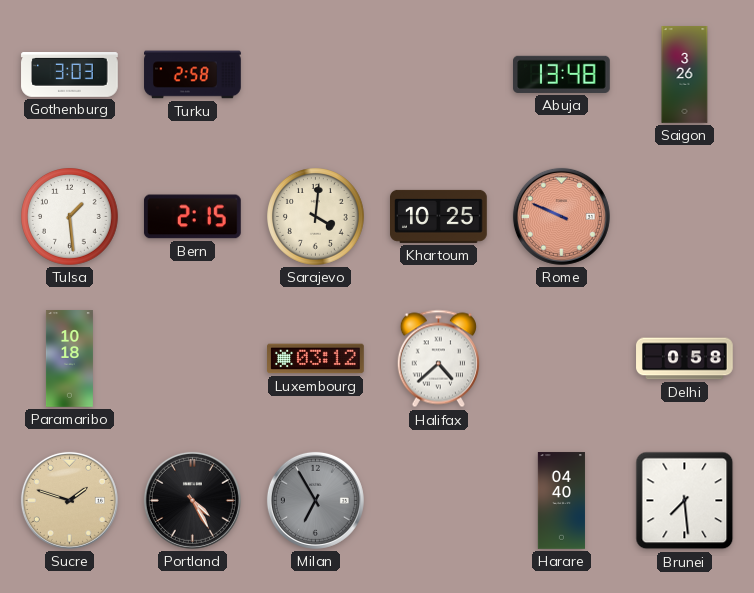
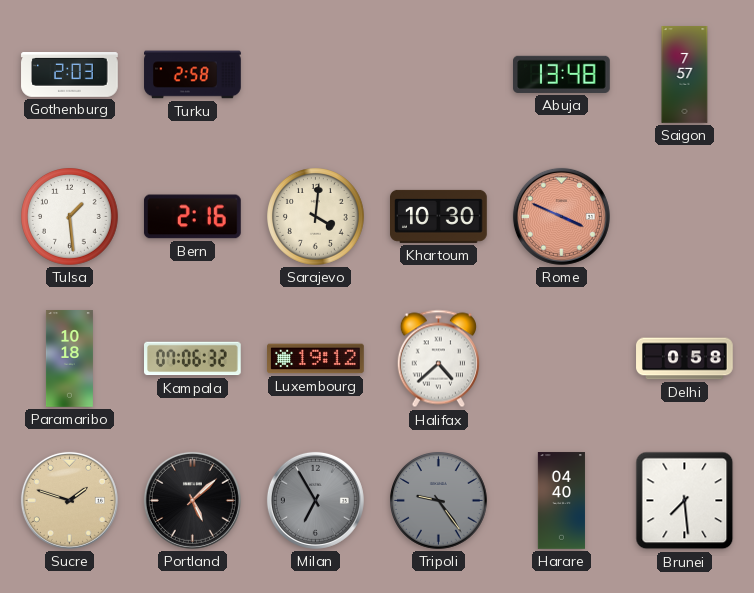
Gothenburg: 3:03 -> 2:03 (70, 75)
Saigon: 3:26 -> 7:57 (685, 75)
Bern: 2:15 -> 2:16 (192, 217)
Khartoum: 10:25 -> 10:30 (439, 216)
Rome: 9:49 -> 3:49 (561, 216)
Kampala: none -> 07:06 (193, 359)
Luxembourg: 03:12 -> 19:12 (316, 359)
Portland: 4:25 -> 5:08 (192, 500)
Tripoli: none -> 9:24 (439, 501)
